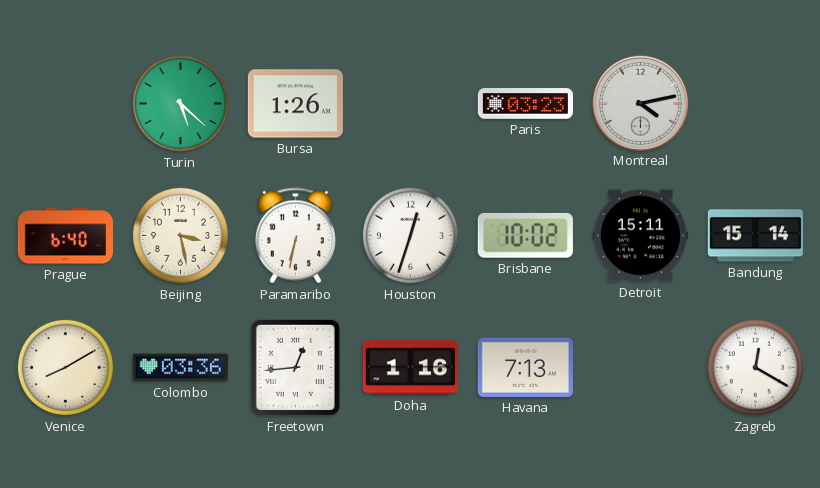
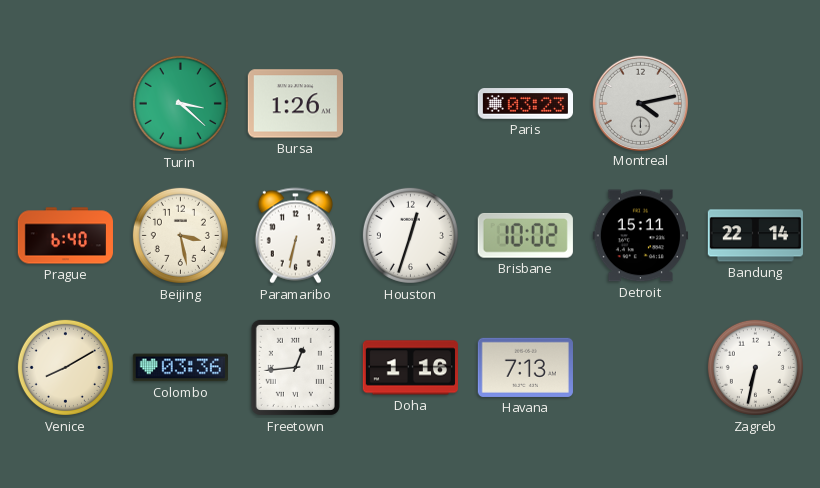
Turin: 5:22 -> 3:22 (180, 103)
Bandung: 15:14 -> 22:14 (755, 236)
Zagreb: 12:20 -> 6:32 (755, 367)
